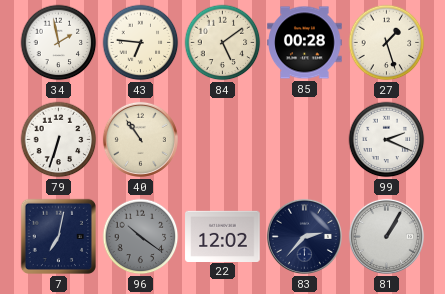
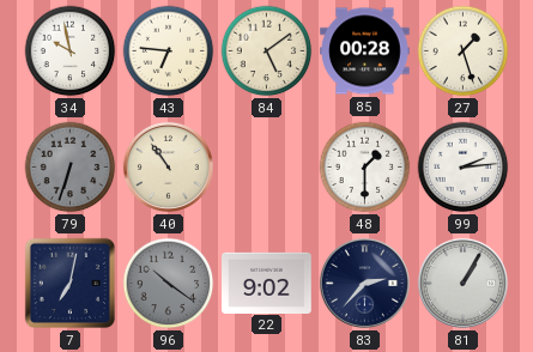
34: 1:58 -> 9:58 (71, 51)
79 dial: white -> grey (71, 168)
48: none -> 1:30 (365, 168)
99: 2:19 -> 2:14 (464, 168)
22: 12:02 -> 9:02 (267, 283)
